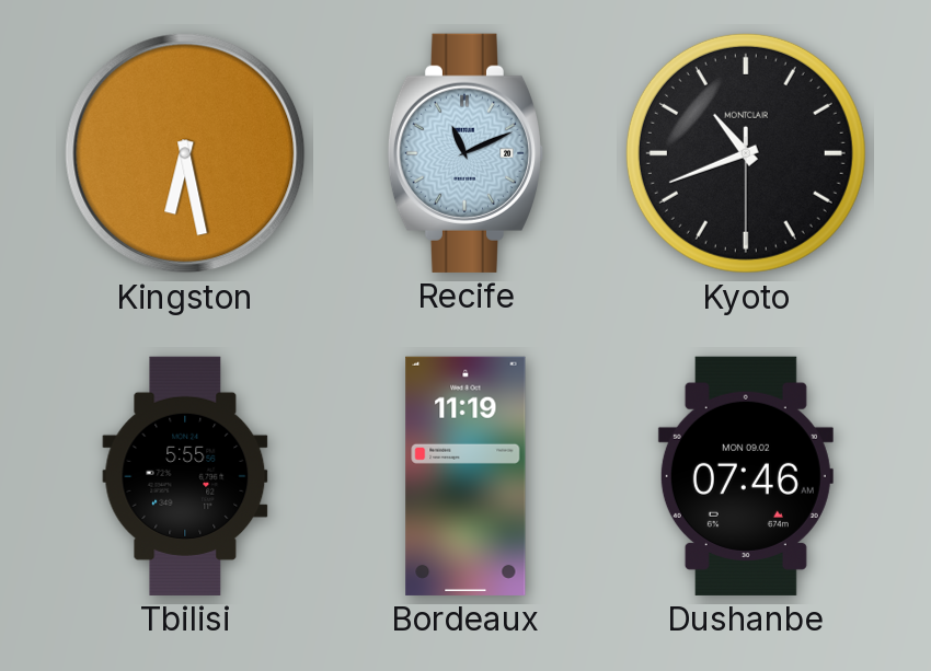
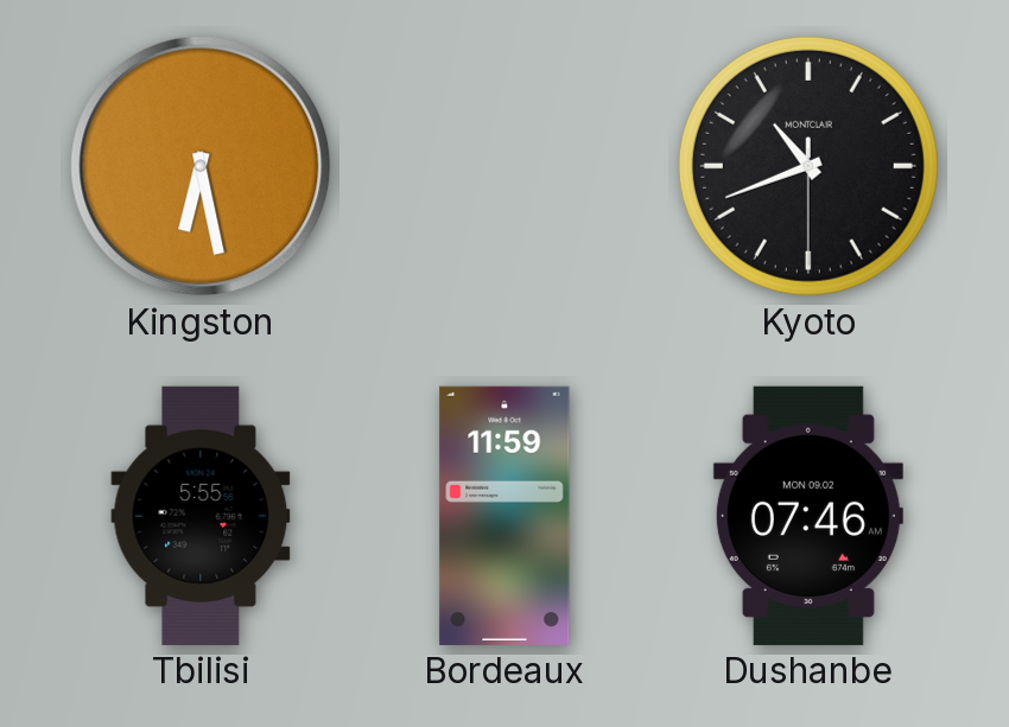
Recife: 11:11 -> none (464, 153)
Bordeaux: 11:19 -> 11:59 (504, 516)
